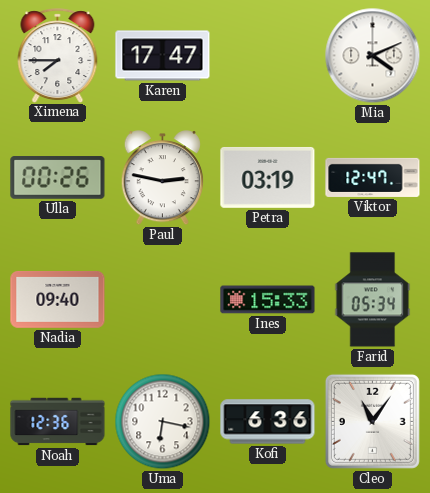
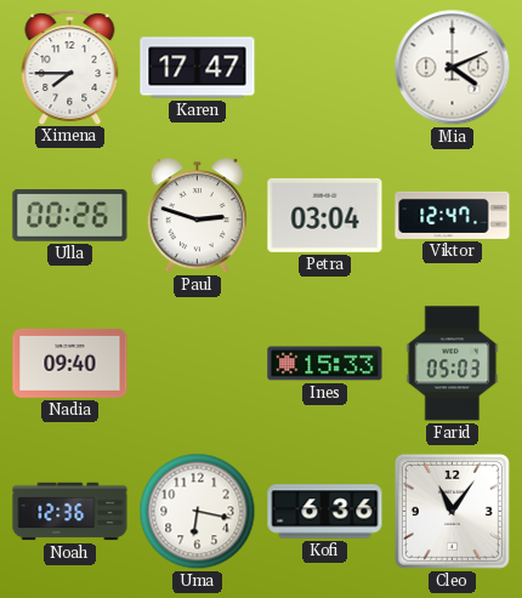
Paul: 2:47 -> 2:48 (197, 216)
Petra: 03:19 -> 03:04 (325, 215)
Farid: 05:34 -> 05:03 (453, 364)
